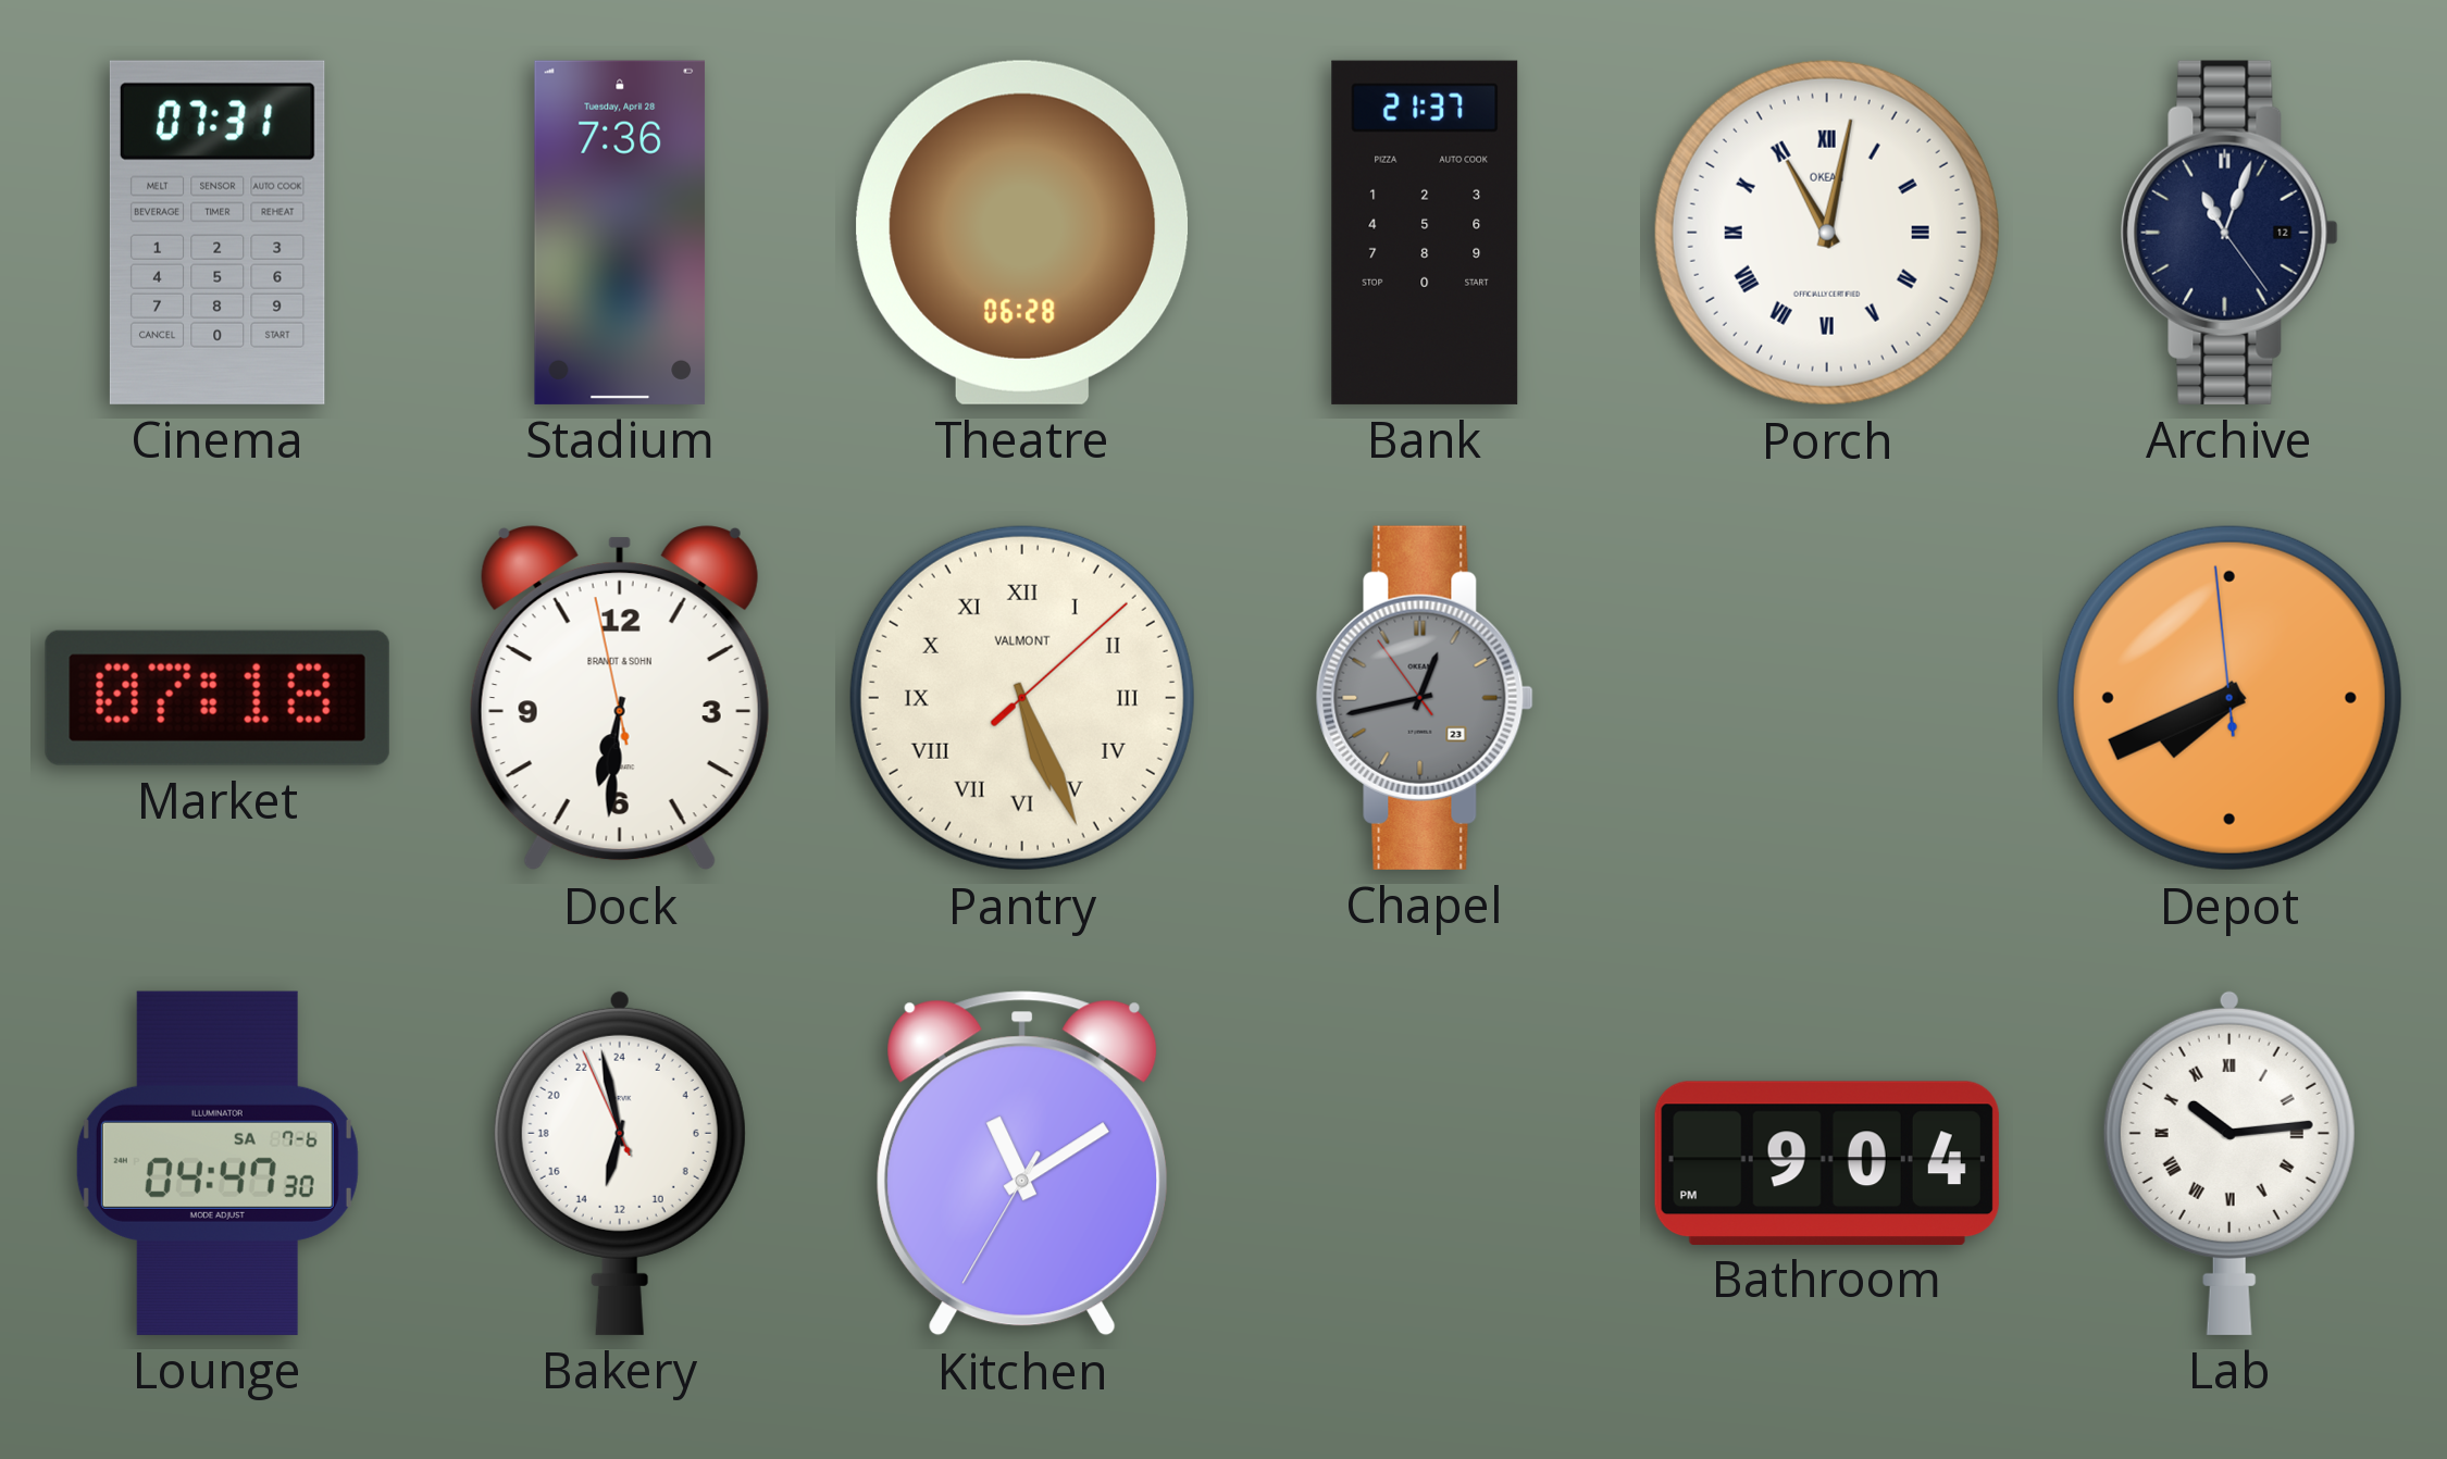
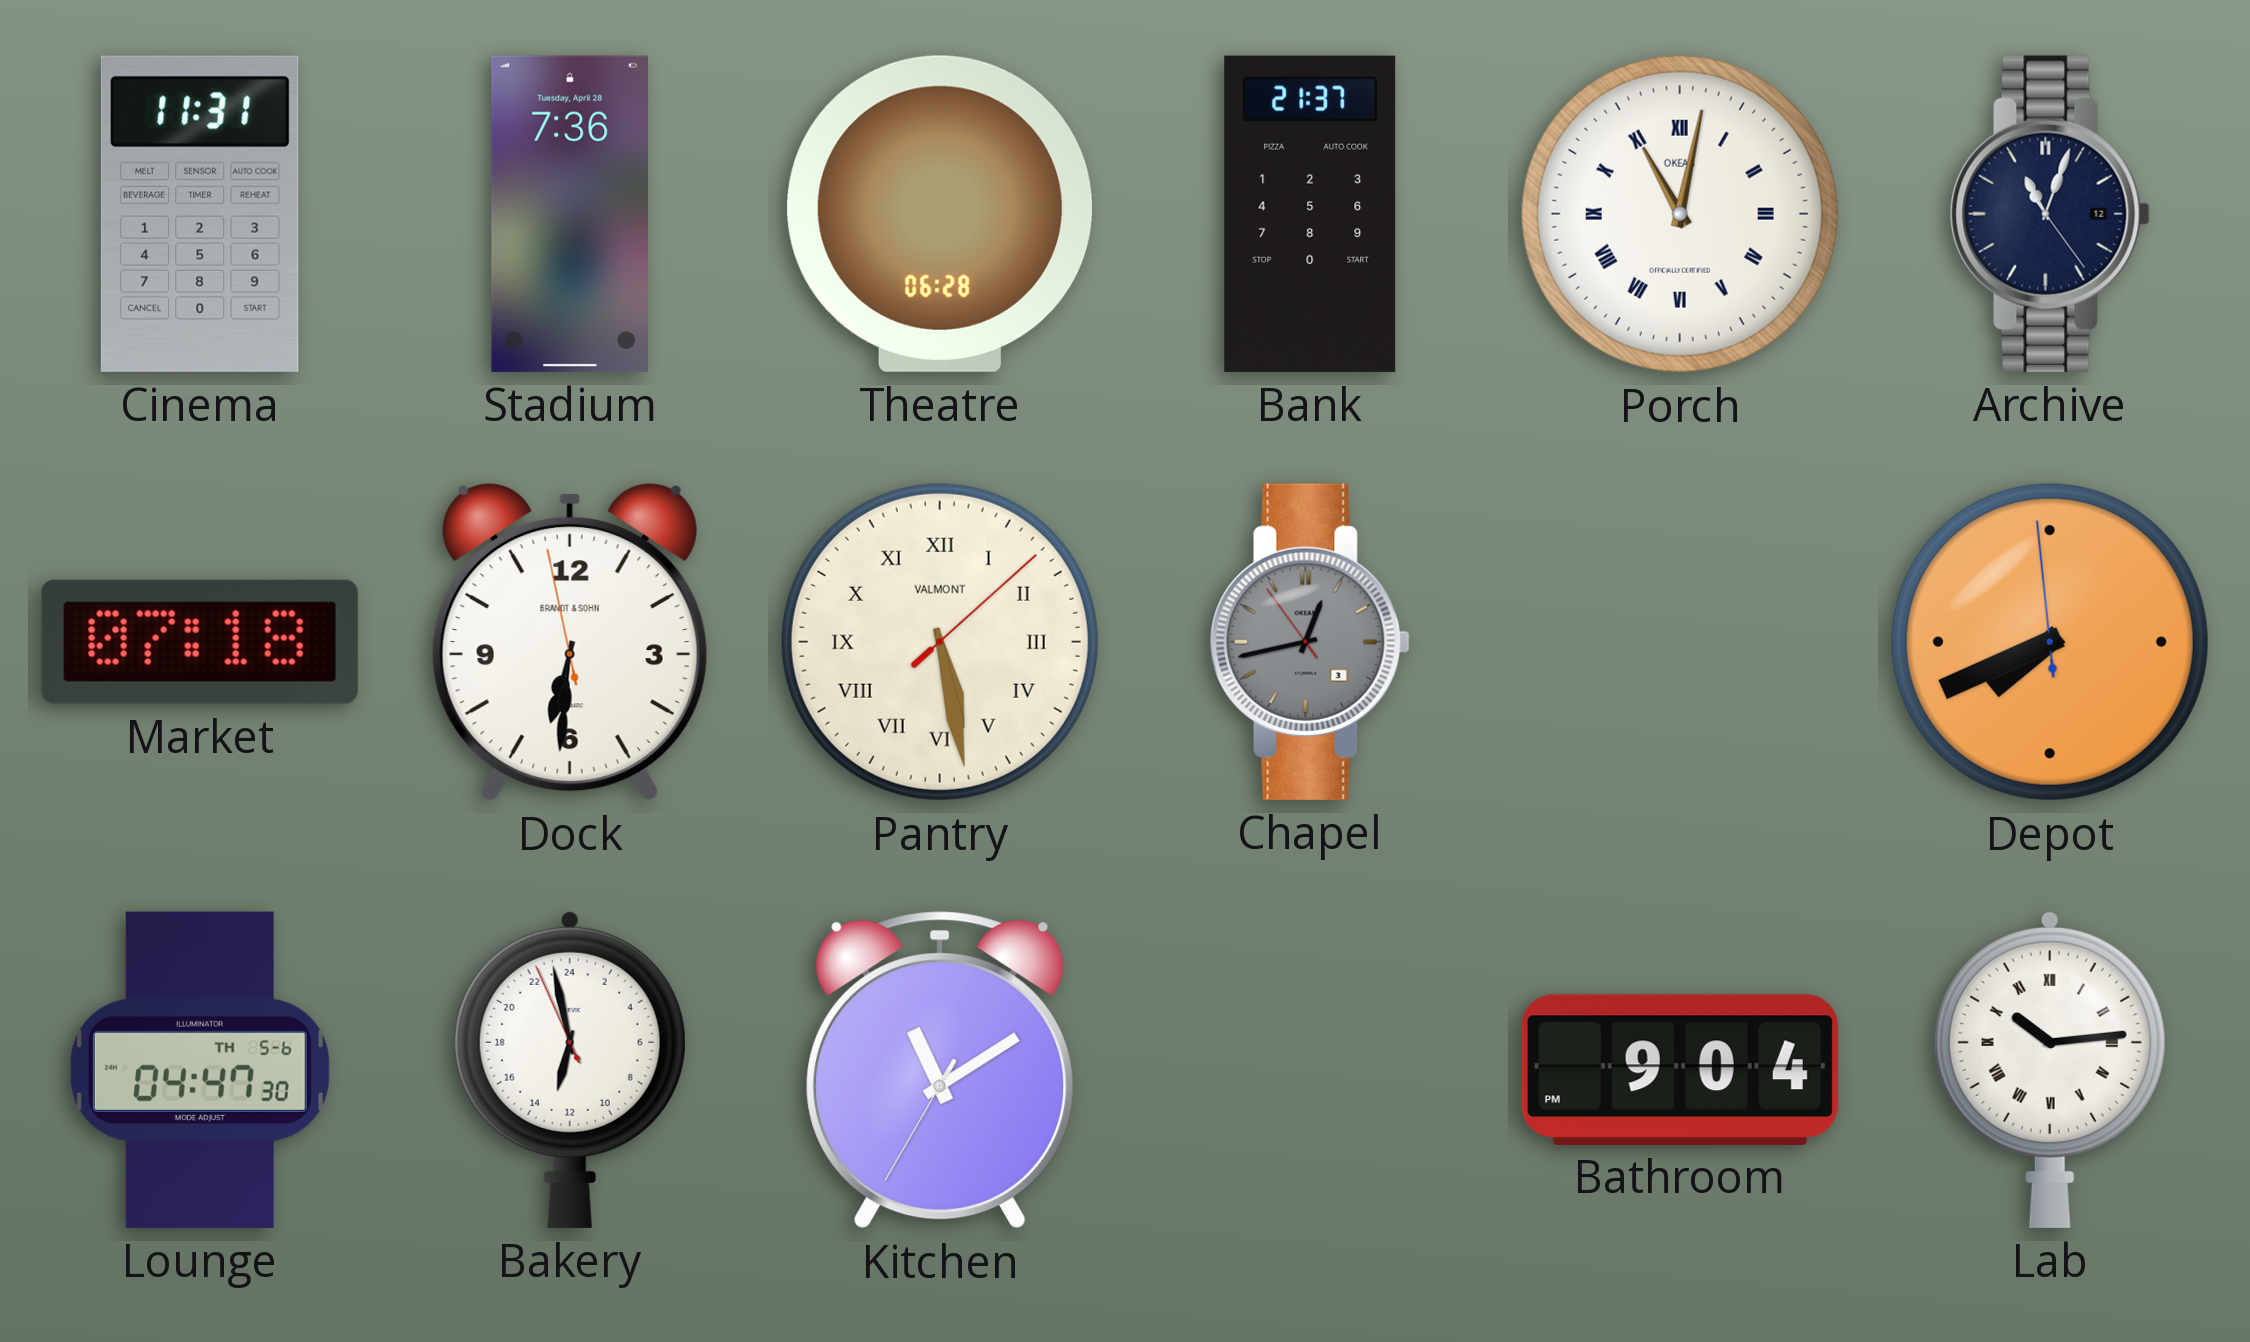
Cinema: 07:31 -> 11:31 (200, 214)
Pantry: 5:26 -> 5:28 (940, 642)
Chapel date: 23 -> 3 (1310, 642)
Lounge date: SA 7-6 -> TH 5-6 (200, 1070)
